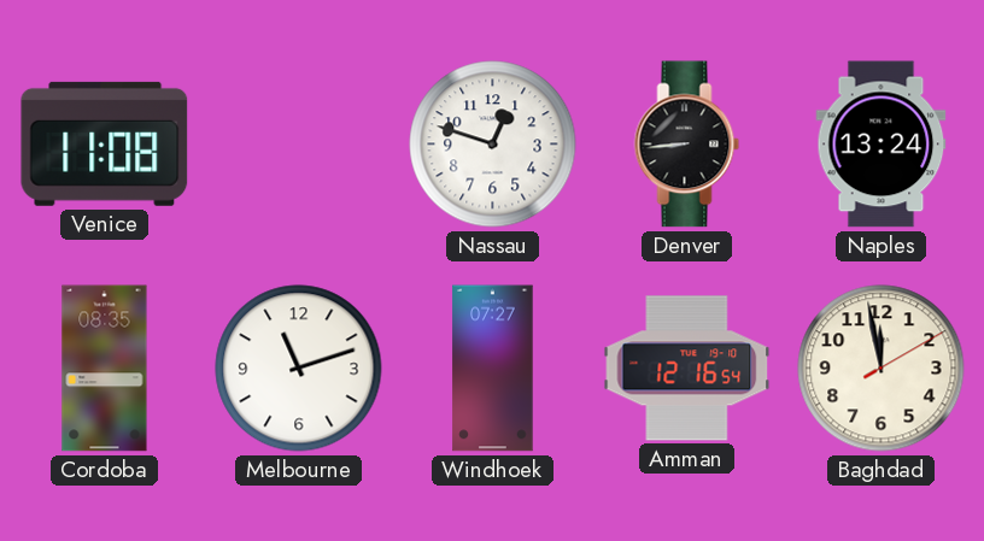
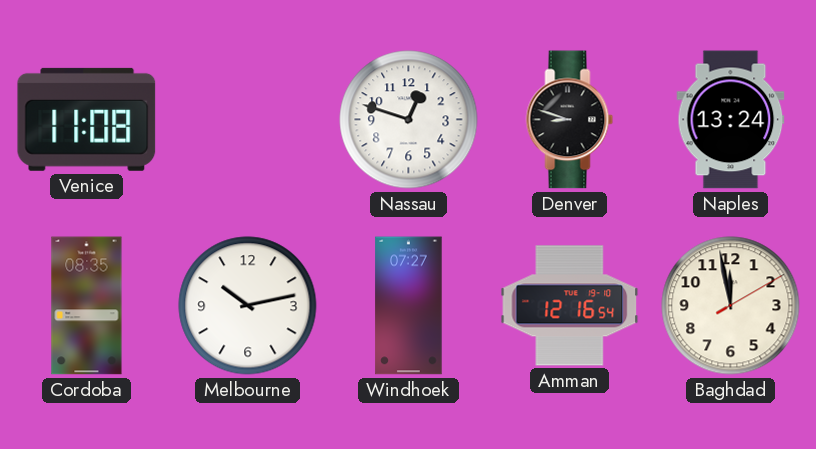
Denver: 8:44 -> 8:48 (570, 120)
Melbourne: 11:12 -> 10:13 (248, 306)
